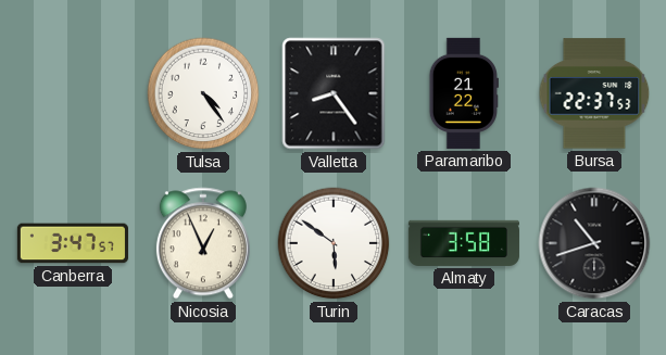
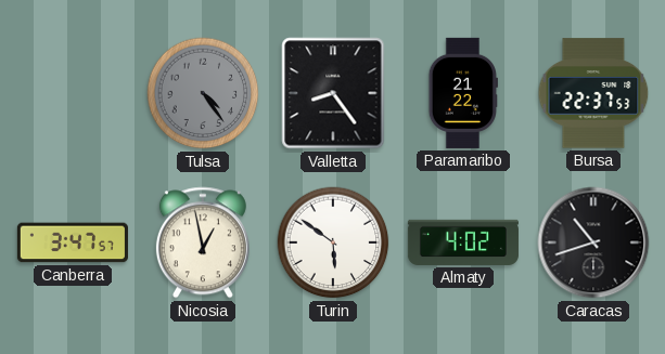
Tulsa dial: white -> grey (203, 93)
Nicosia: 12:56 -> 12:58 (203, 242)
Almaty: 3:58 -> 4:02 (463, 242)
